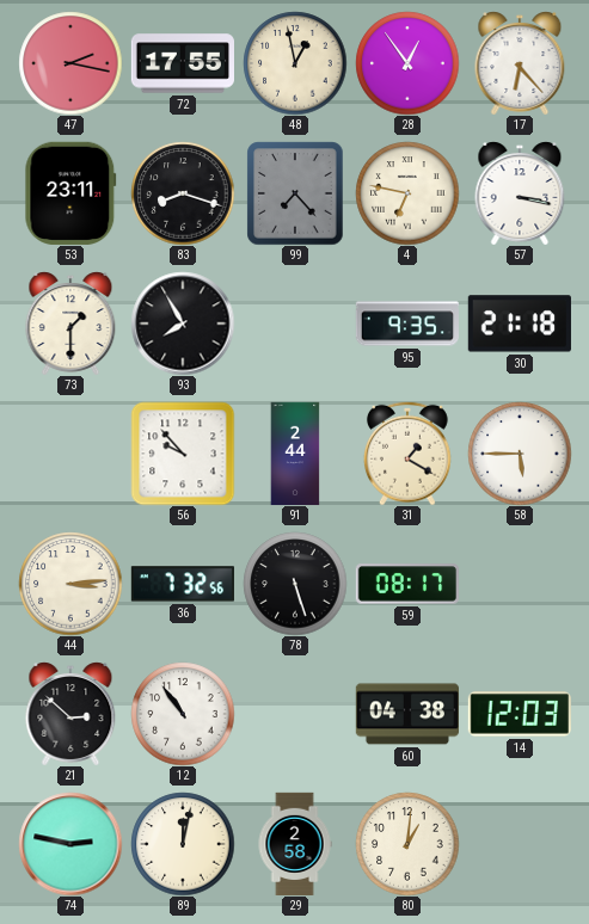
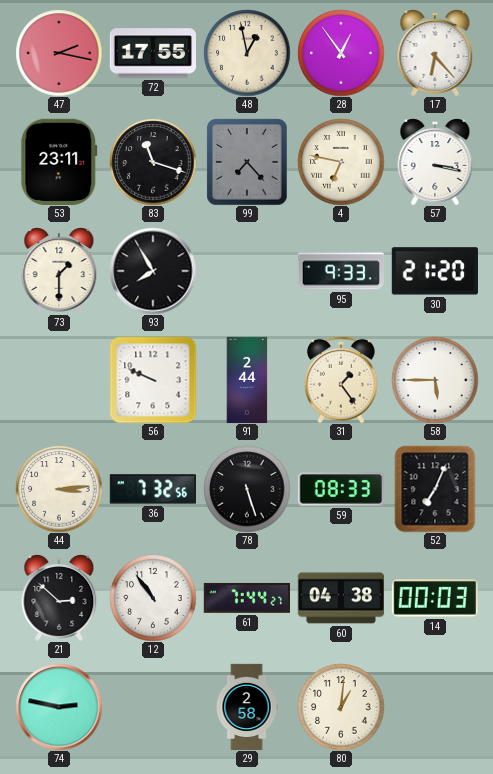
83: 8:18 -> 11:18 (153, 162)
95: 9:35 -> 9:33 (340, 271)
30: 21:18 -> 21:20 (435, 271)
56: 9:53 -> 9:49 (153, 380)
31: 1:20 -> 1:24 (341, 380)
59: 08:17 -> 08:33 (340, 489)
52: none -> 7:04 (435, 489)
61: none -> 7:44 (247, 598)
14: 12:03 -> 00:03 (435, 598)
89: 12:02 -> none (183, 844)
